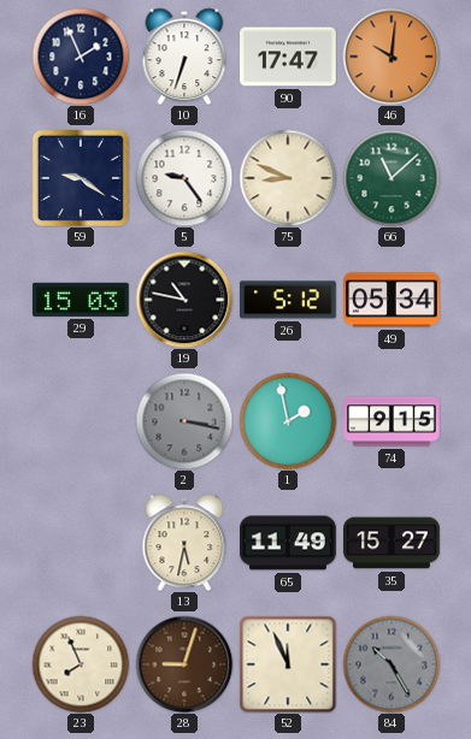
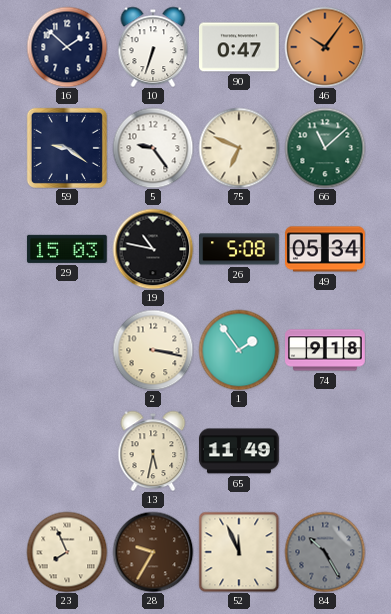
16: 1:56 -> 1:52 (67, 47)
90: 17:47 -> 0:47 (240, 47)
46: 10:01 -> 10:06 (325, 47)
75: 8:49 -> 6:49 (239, 148)
26: 5:12 -> 5:08 (240, 249)
2 dial: grey -> cream (153, 350)
1: 1:58 -> 1:54 (239, 350)
74: 9:15 -> 9:18 (325, 350)
35: 15:27 -> none (393, 543)
28: 9:03 -> 9:35 (153, 552)
